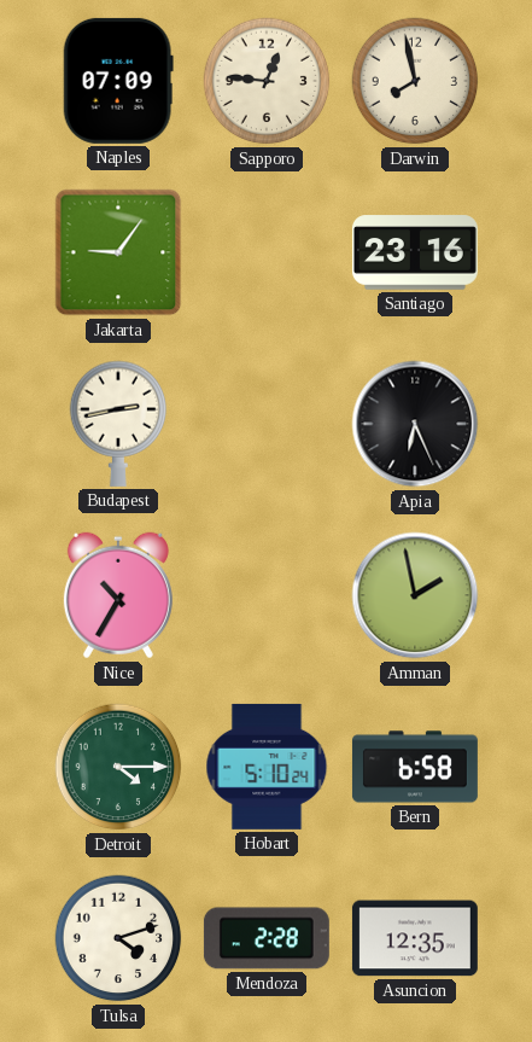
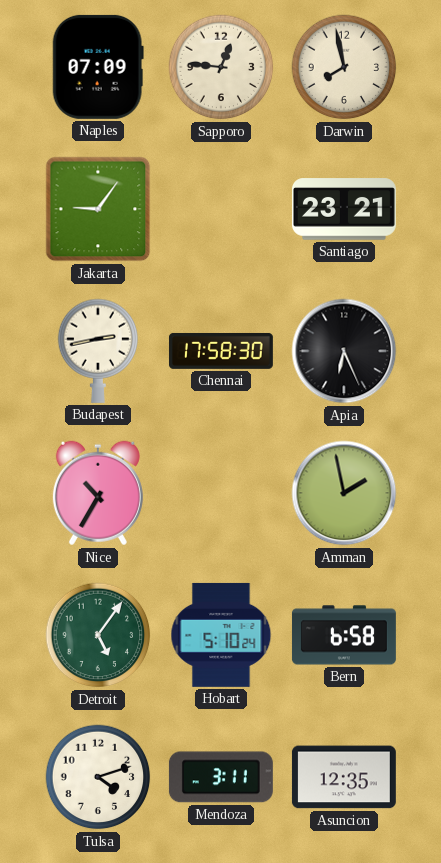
Santiago: 23:16 -> 23:21 (344, 209)
Chennai: none -> 17:58 (221, 351)
Detroit: 4:15 -> 5:06 (98, 635)
Mendoza: 2:28 -> 3:11 (221, 777)
